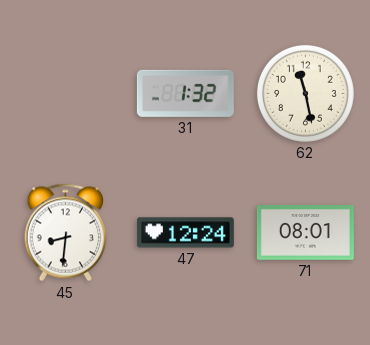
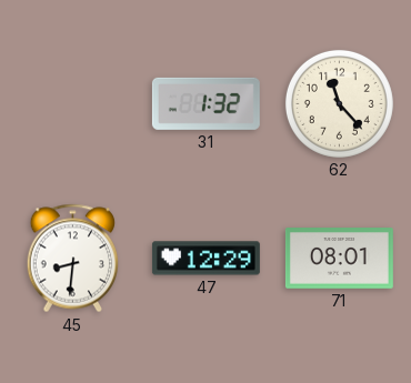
62: 11:28 -> 11:23 (339, 103)
47: 12:24 -> 12:29 (205, 259)
